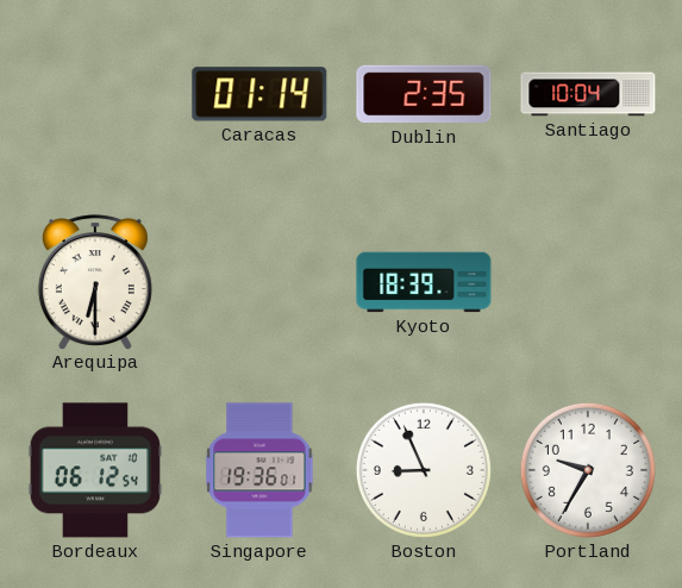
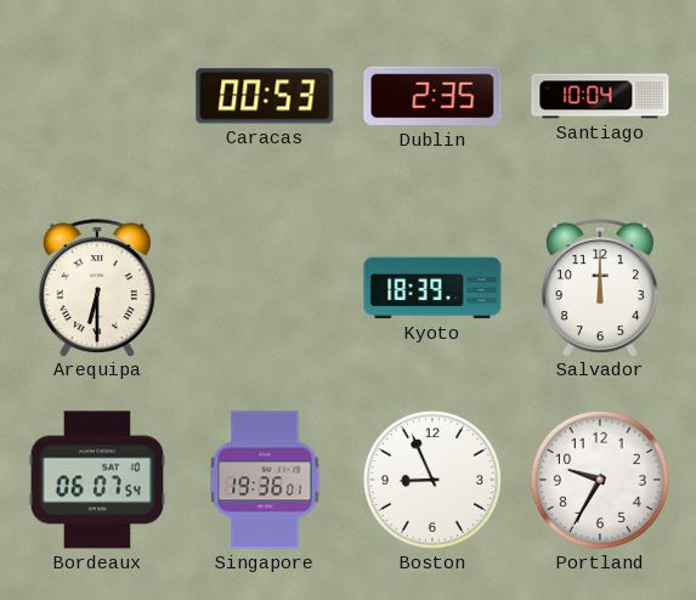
Caracas: 01:14 -> 00:53 (265, 96)
Salvador: none -> 12:00 (600, 288)
Bordeaux: 06:12 -> 06:07 (97, 480)
